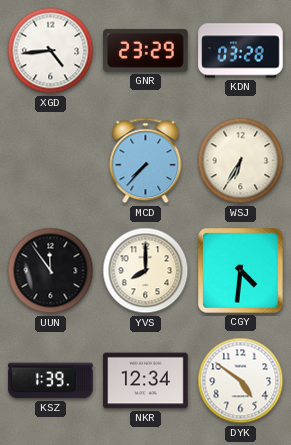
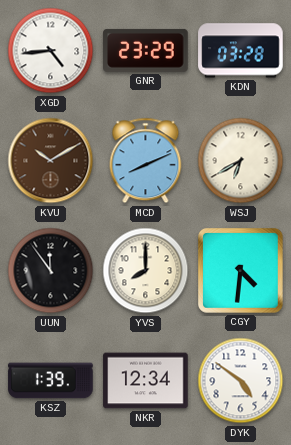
KVU: none -> 10:10 (51, 161)
MCD: 7:37 -> 8:11 (146, 161)
WSJ: 6:35 -> 6:40 (241, 161)
